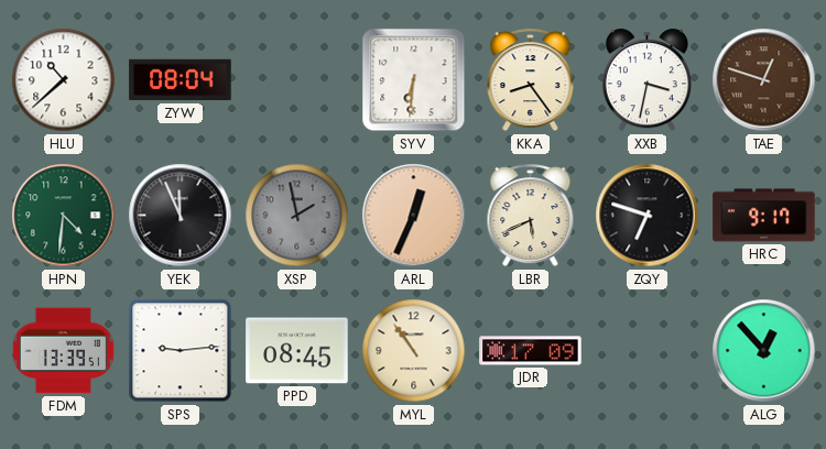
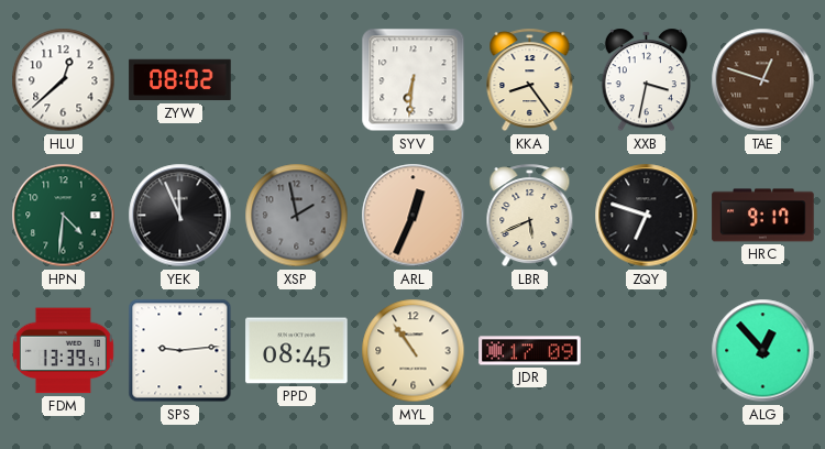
HLU: 10:38 -> 12:38 (64, 80)
ZYW: 08:04 -> 08:02 (180, 80)
